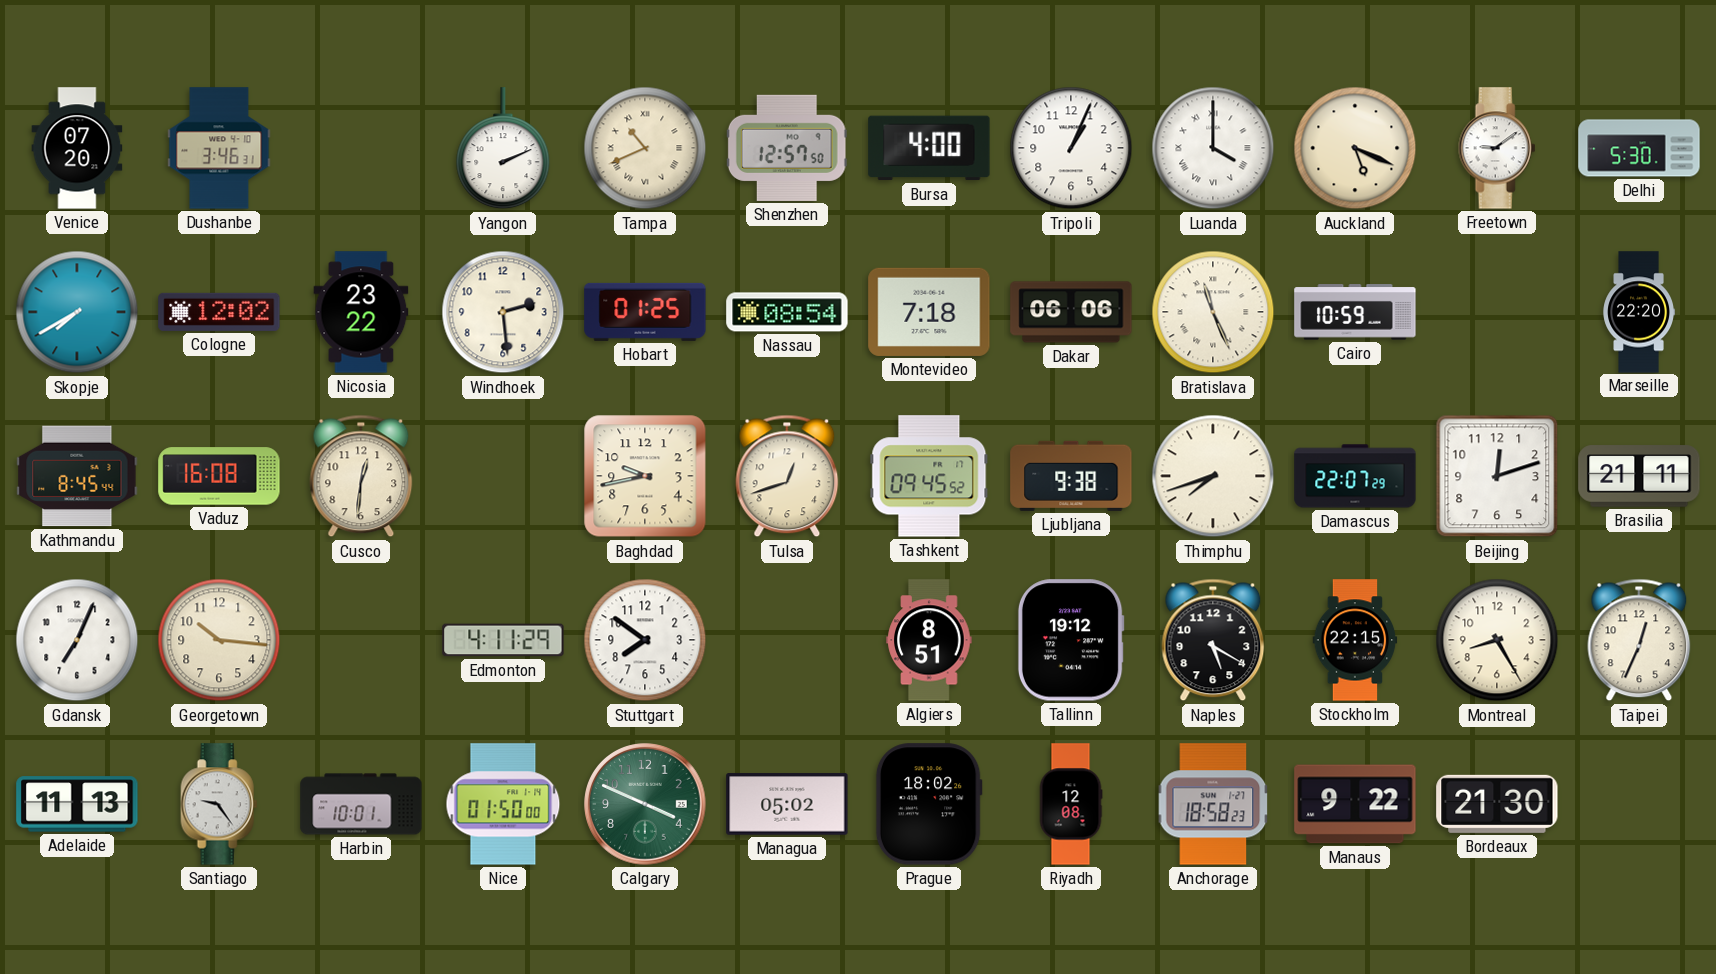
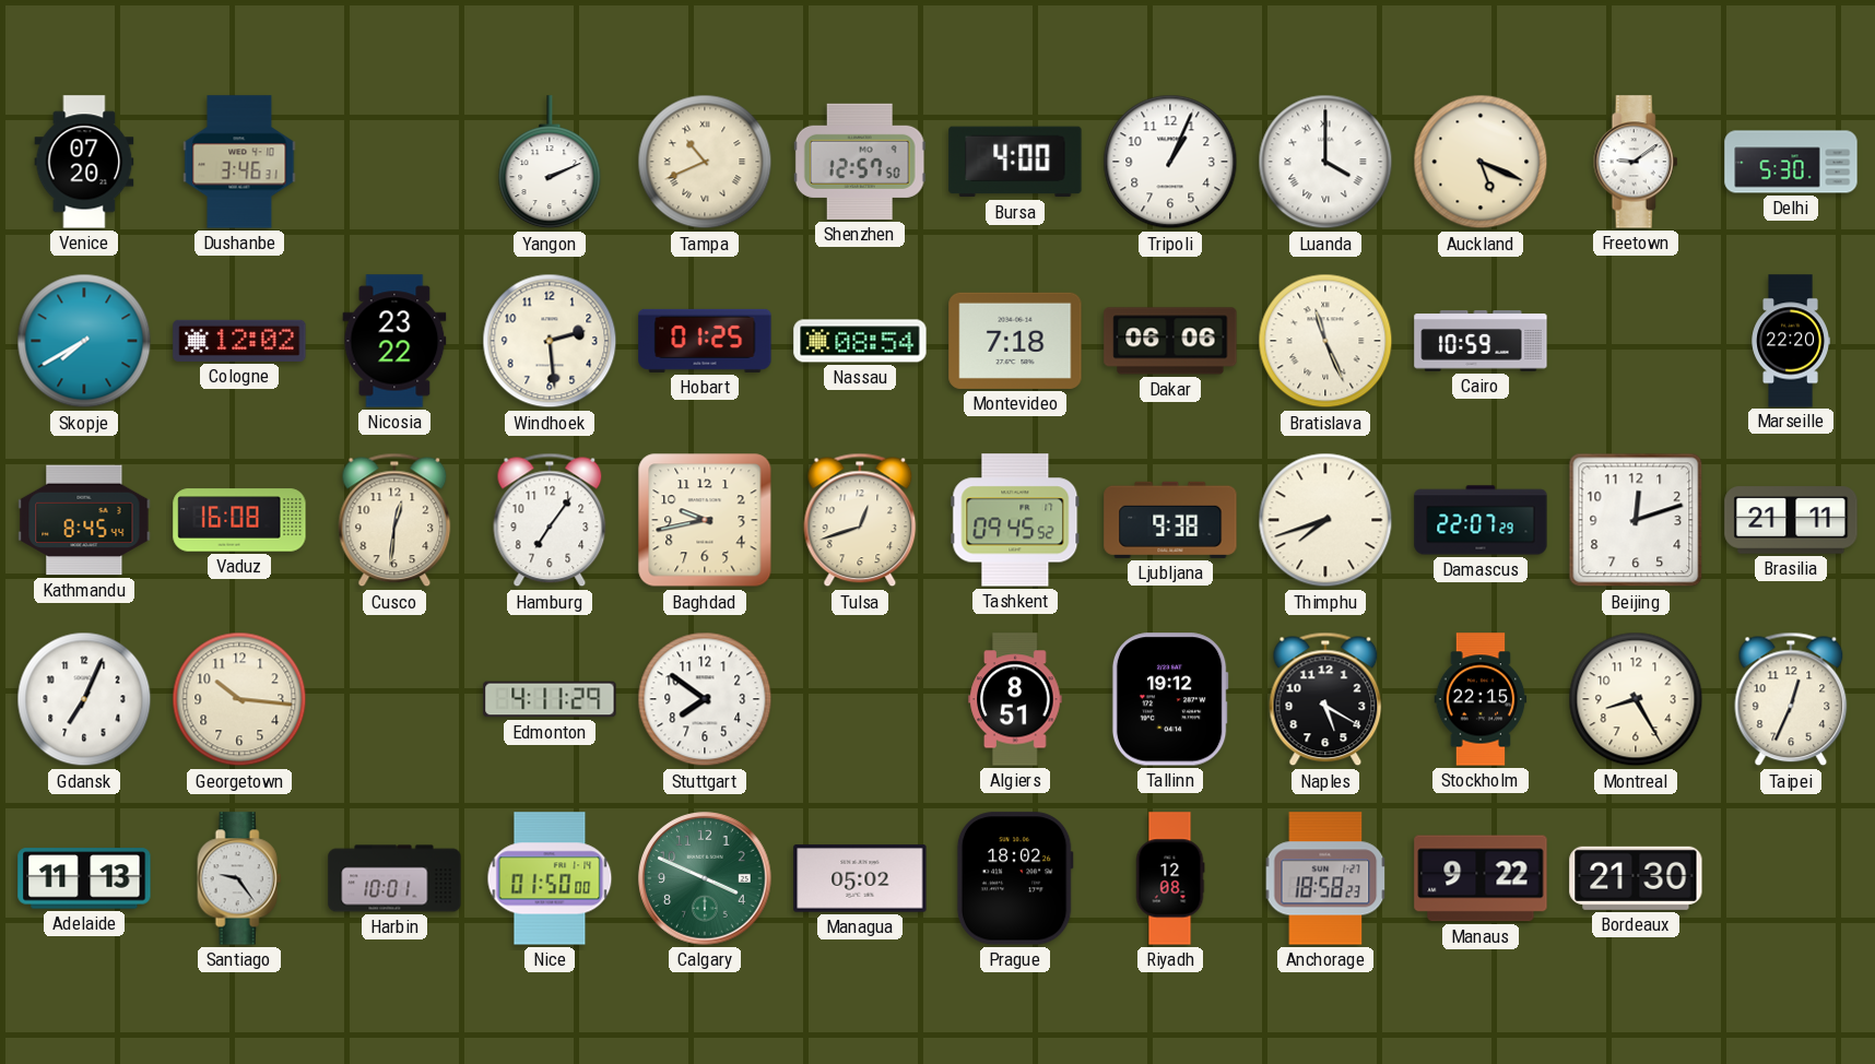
Hamburg: none -> 7:06 (550, 520)
